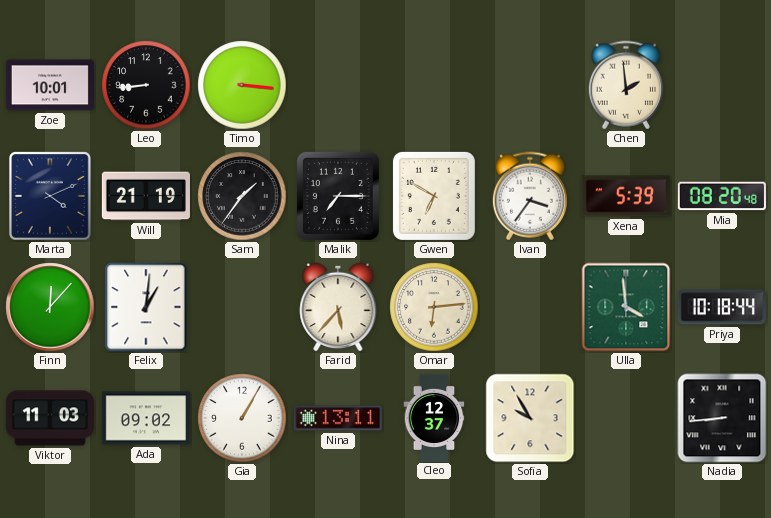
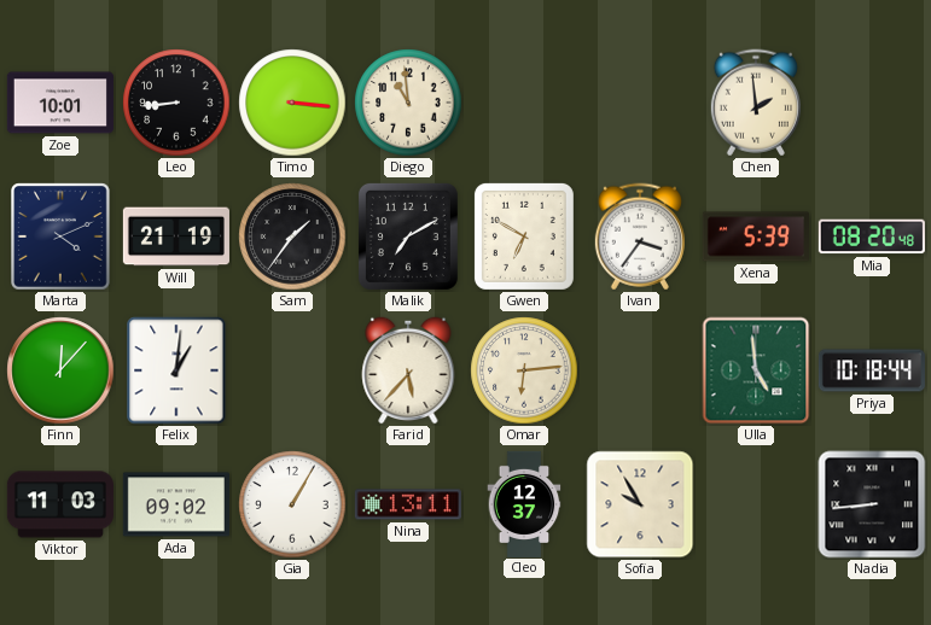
Diego: none -> 10:59 (408, 103)
Malik: 7:15 -> 7:10 (408, 236)
Ulla: 3:59 -> 4:59 (756, 370)
